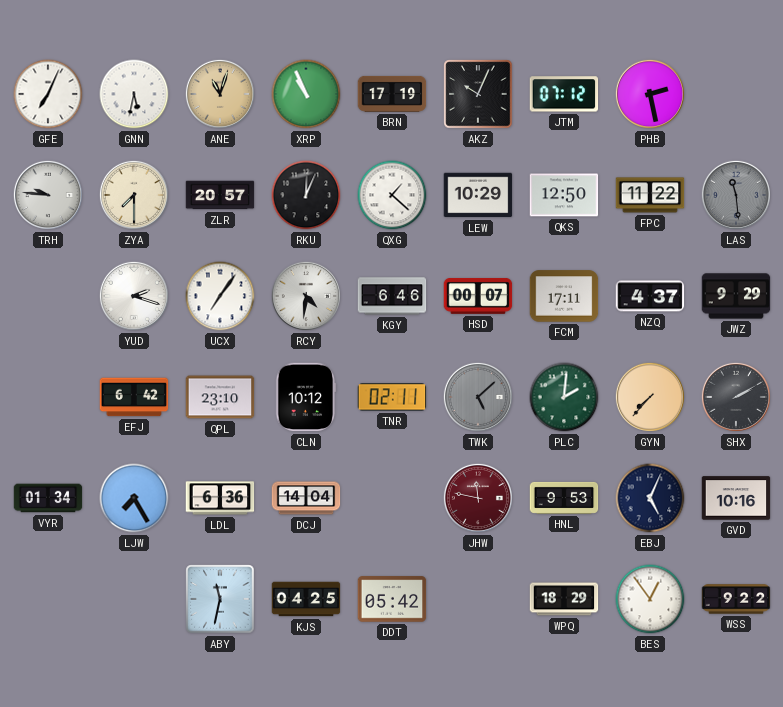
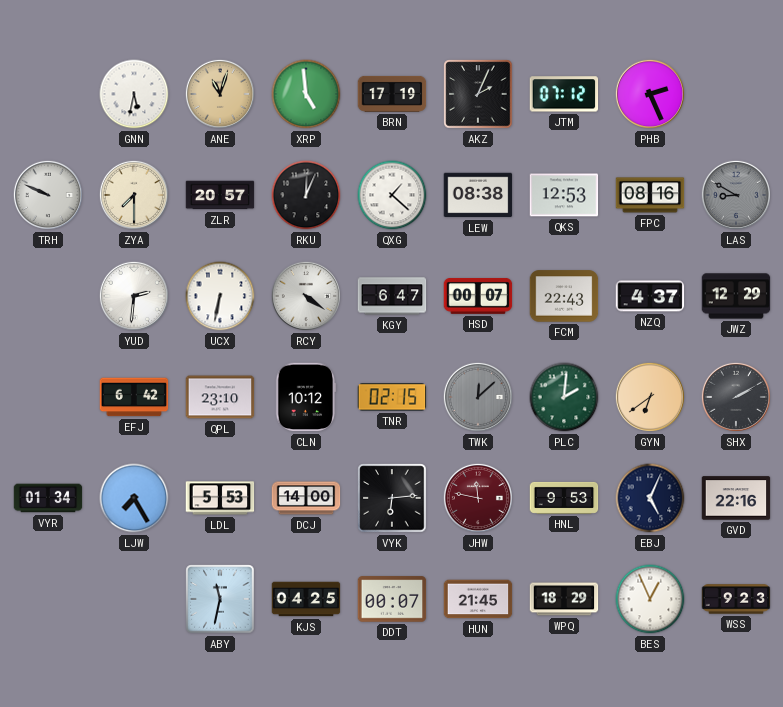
GFE: 7:04 -> none (48, 94)
XRP: 10:56 -> 4:59 (306, 94)
AKZ: 10:04 -> 2:04 (478, 94)
PHB: 2:28 -> 2:26 (650, 94)
TRH: 9:46 -> 9:49 (48, 195)
LEW: 10:29 -> 08:38 (478, 195)
QKS: 12:50 -> 12:53 (564, 195)
FPC: 11:22 -> 08:16 (650, 195)
LAS: 11:29 -> 8:50 (736, 195)
YUD: 2:18 -> 2:31 (134, 296)
UCX: 7:06 -> 6:32 (220, 296)
RCY: 4:31 -> 4:21 (306, 296)
KGY: 6:46 -> 6:47 (392, 296)
FCM: 17:11 -> 22:43 (564, 296)
JWZ: 9:29 -> 12:29 (736, 296)
TNR: 02:11 -> 02:15 (392, 397)
TWK: 5:08 -> 12:08 (478, 397)
GYN: 7:37 -> 6:39 (650, 397)
LDL: 6:36 -> 5:53 (220, 498)
DCJ: 14:04 -> 14:00 (306, 498)
VYK: none -> 6:14 (392, 498)
GVD: 10:16 -> 22:16 (736, 498)
DDT: 05:42 -> 00:07 (392, 599)
HUN: none -> 21:45 (478, 599)
BES: 12:54 -> 12:56 (650, 599)
WSS: 9:22 -> 9:23 (736, 599)
